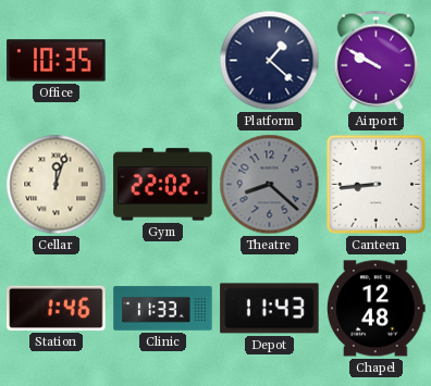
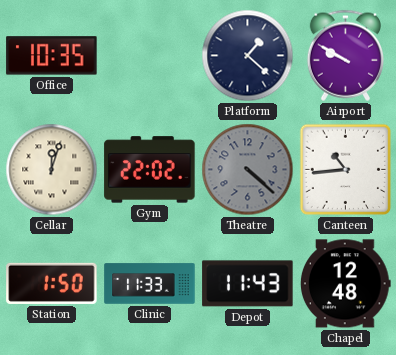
Theatre: 8:22 -> 4:22 (248, 170)
Canteen: 8:44 -> 10:44 (346, 170)
Station: 1:46 -> 1:50 (52, 283)
